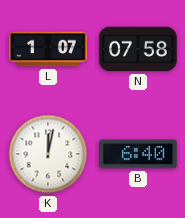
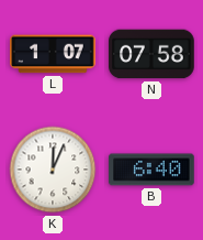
K: 12:02 -> 12:04 (53, 170)
